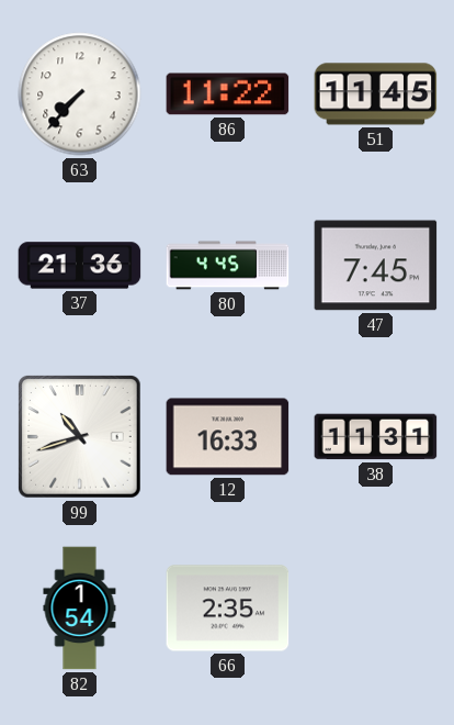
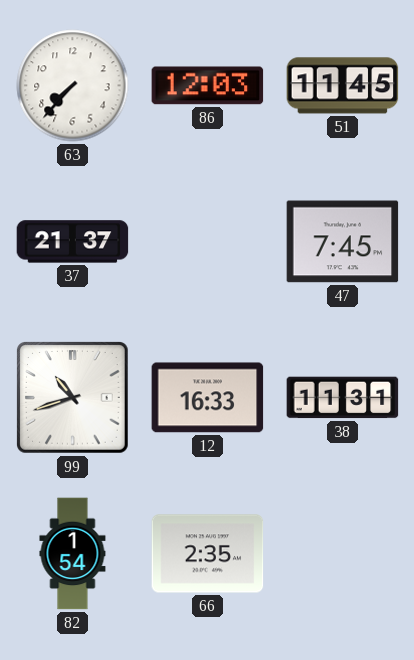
86: 11:22 -> 12:03 (208, 86)
37: 21:36 -> 21:37 (73, 242)
80: 4:45 -> none (228, 266)
